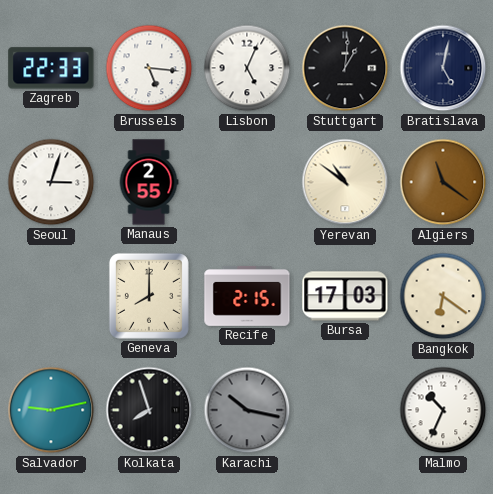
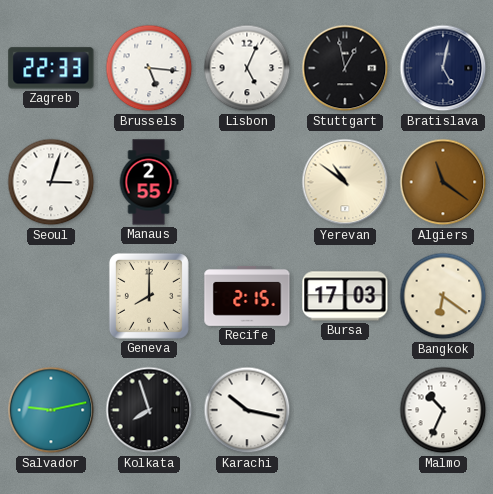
Stuttgart: 1:01 -> 12:58 (345, 68)
Karachi dial: grey -> white (247, 410)
